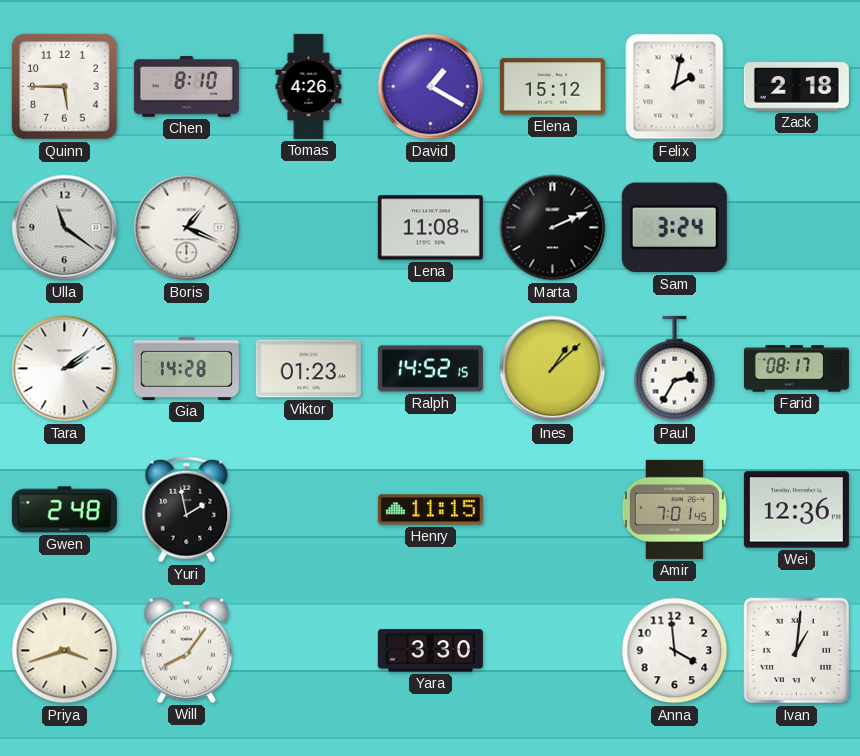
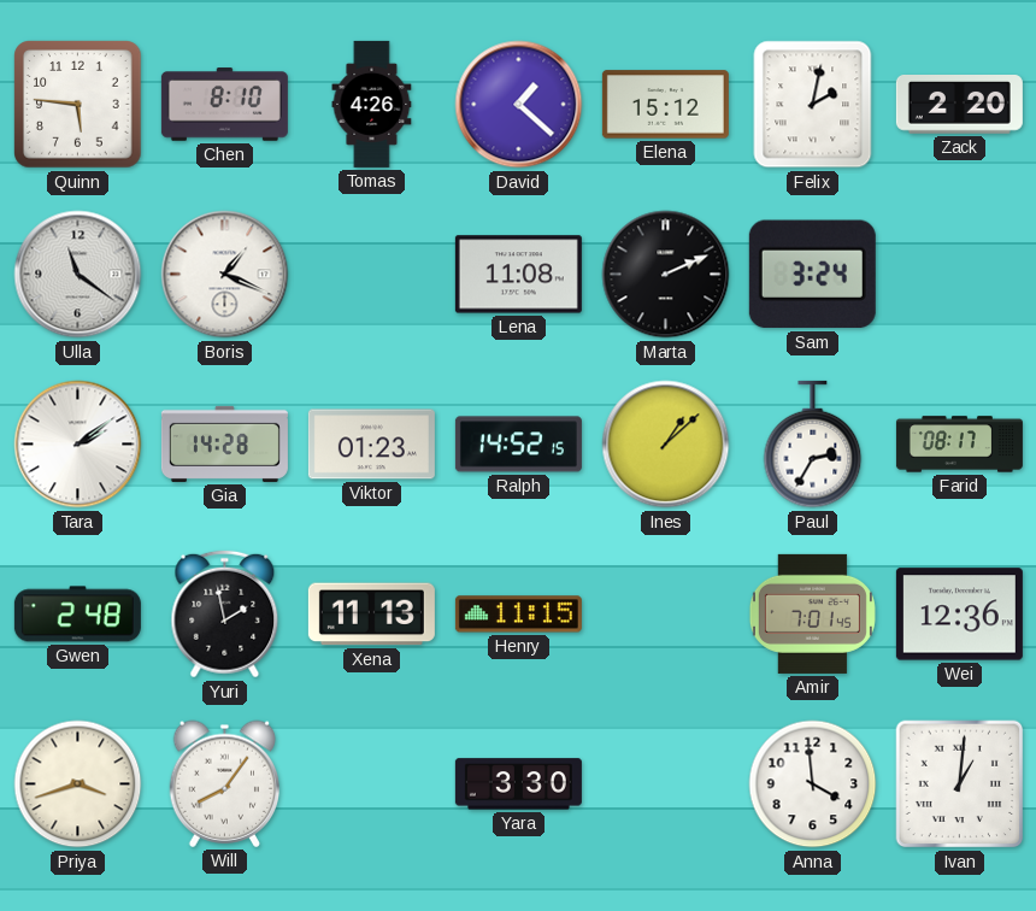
Quinn: 5:45 -> 5:46 (78, 105)
David: 1:20 -> 1:22 (519, 105)
Zack: 2:18 -> 2:20 (959, 105)
Xena: none -> 11:13 (371, 615)
